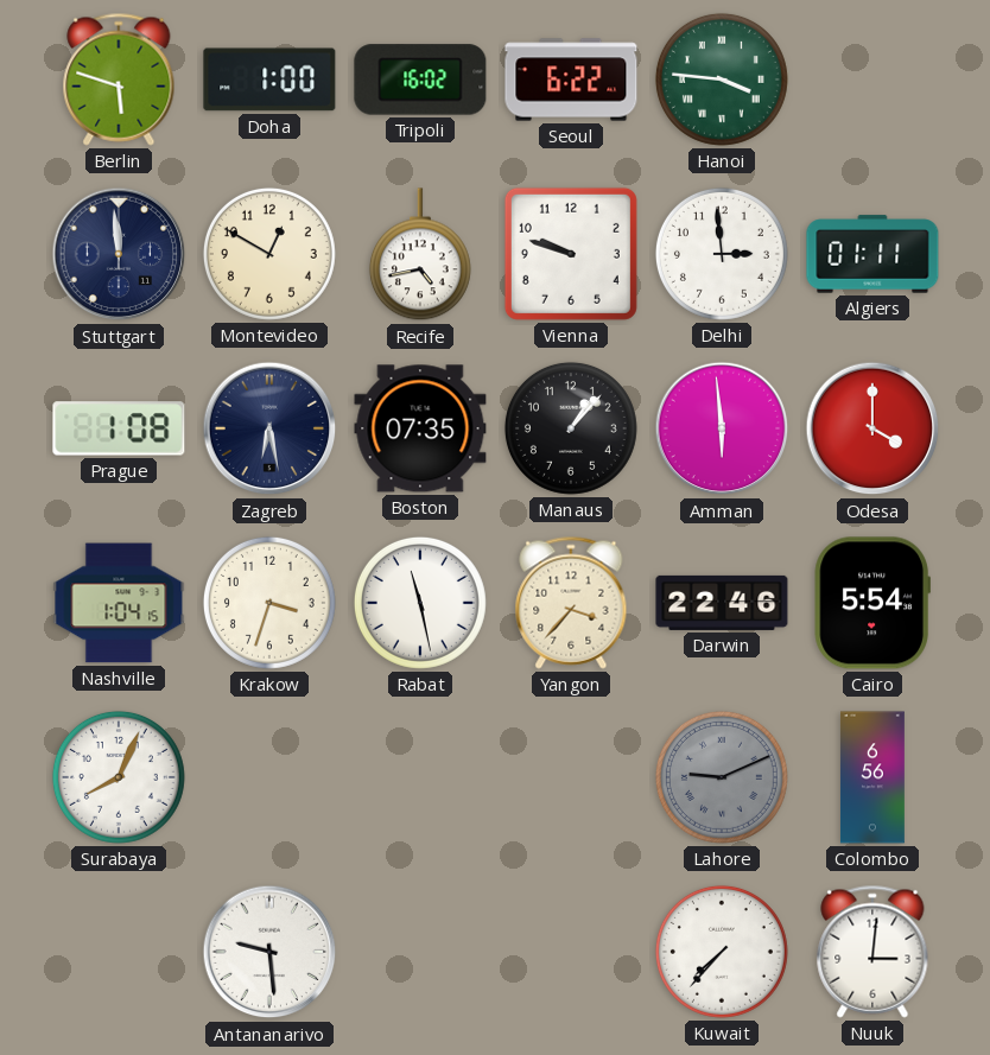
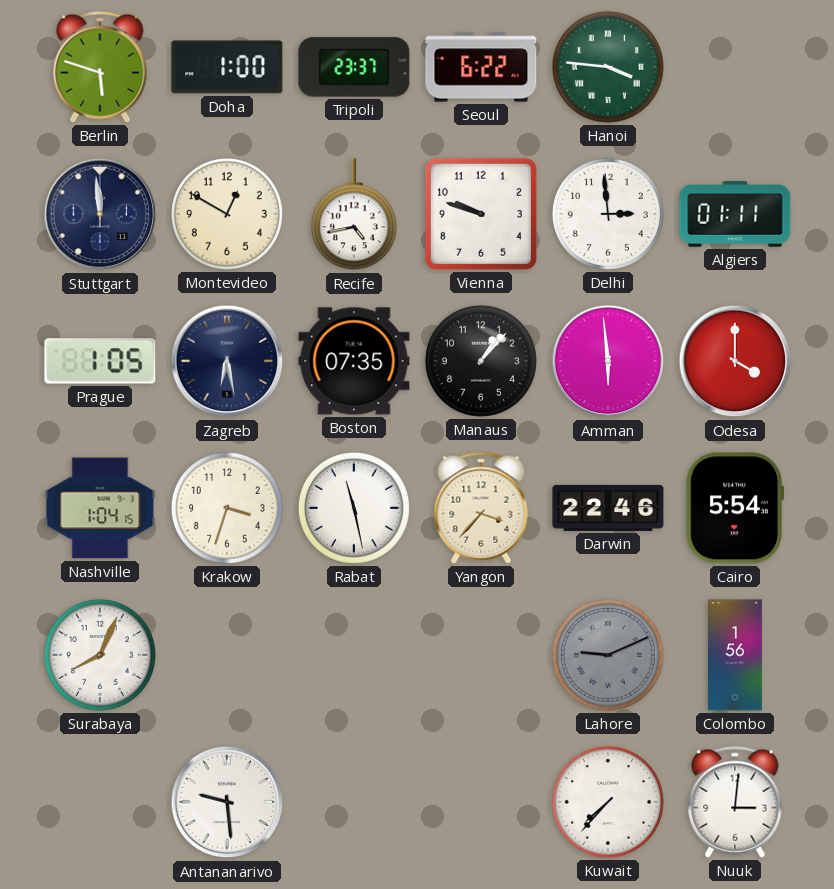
Tripoli: 16:02 -> 23:37 (354, 67)
Prague: 1:08 -> 1:05 (100, 361)
Colombo: 6:56 -> 1:56 (735, 655)
